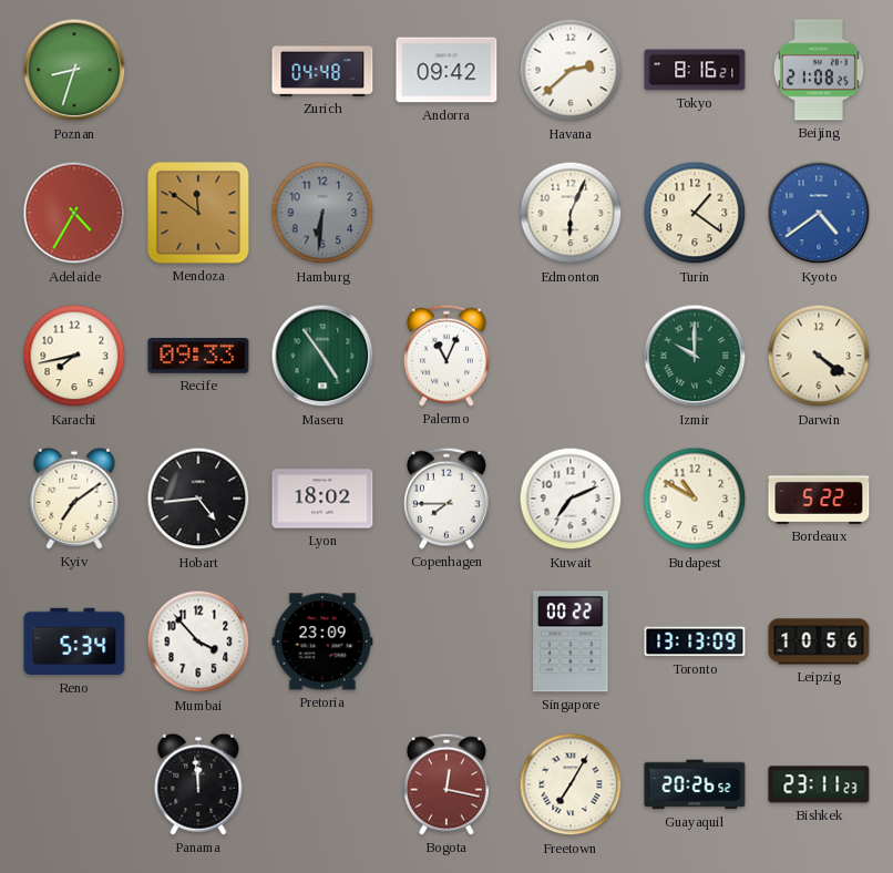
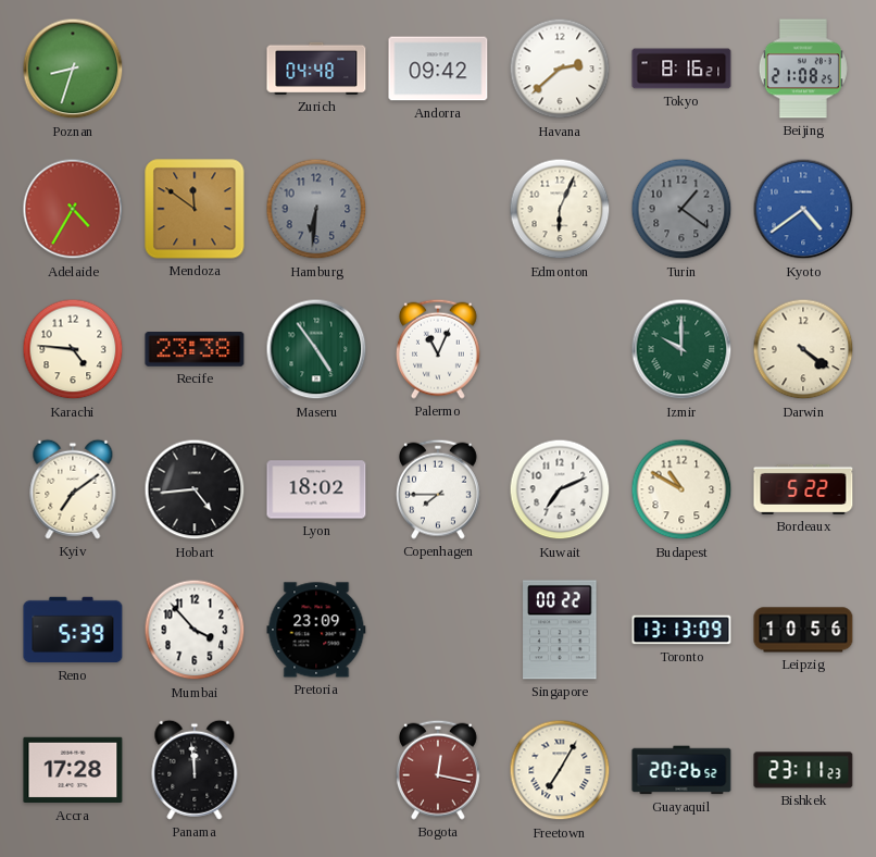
Turin dial: cream -> grey (681, 209)
Karachi: 7:43 -> 4:46 (73, 349)
Recife: 09:33 -> 23:38 (195, 350)
Reno: 5:34 -> 5:39 (73, 630)
Accra: none -> 17:28 (73, 770)
